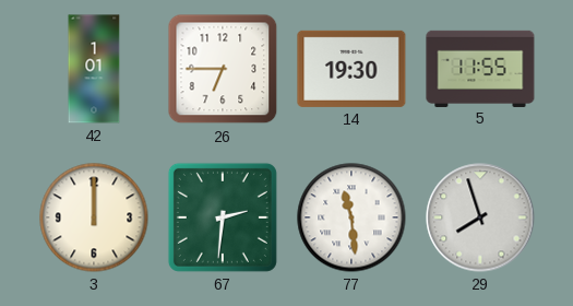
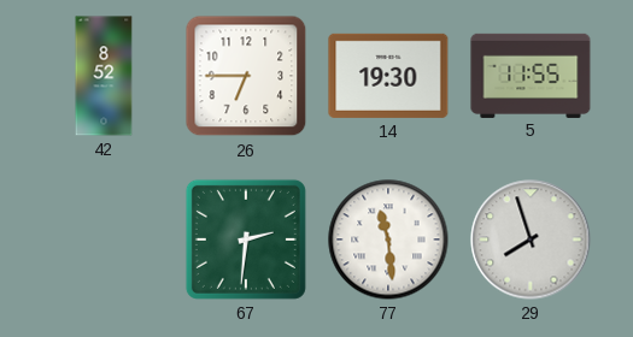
42: 1:01 -> 8:52 (104, 76)
3: 12:00 -> none (94, 217)
